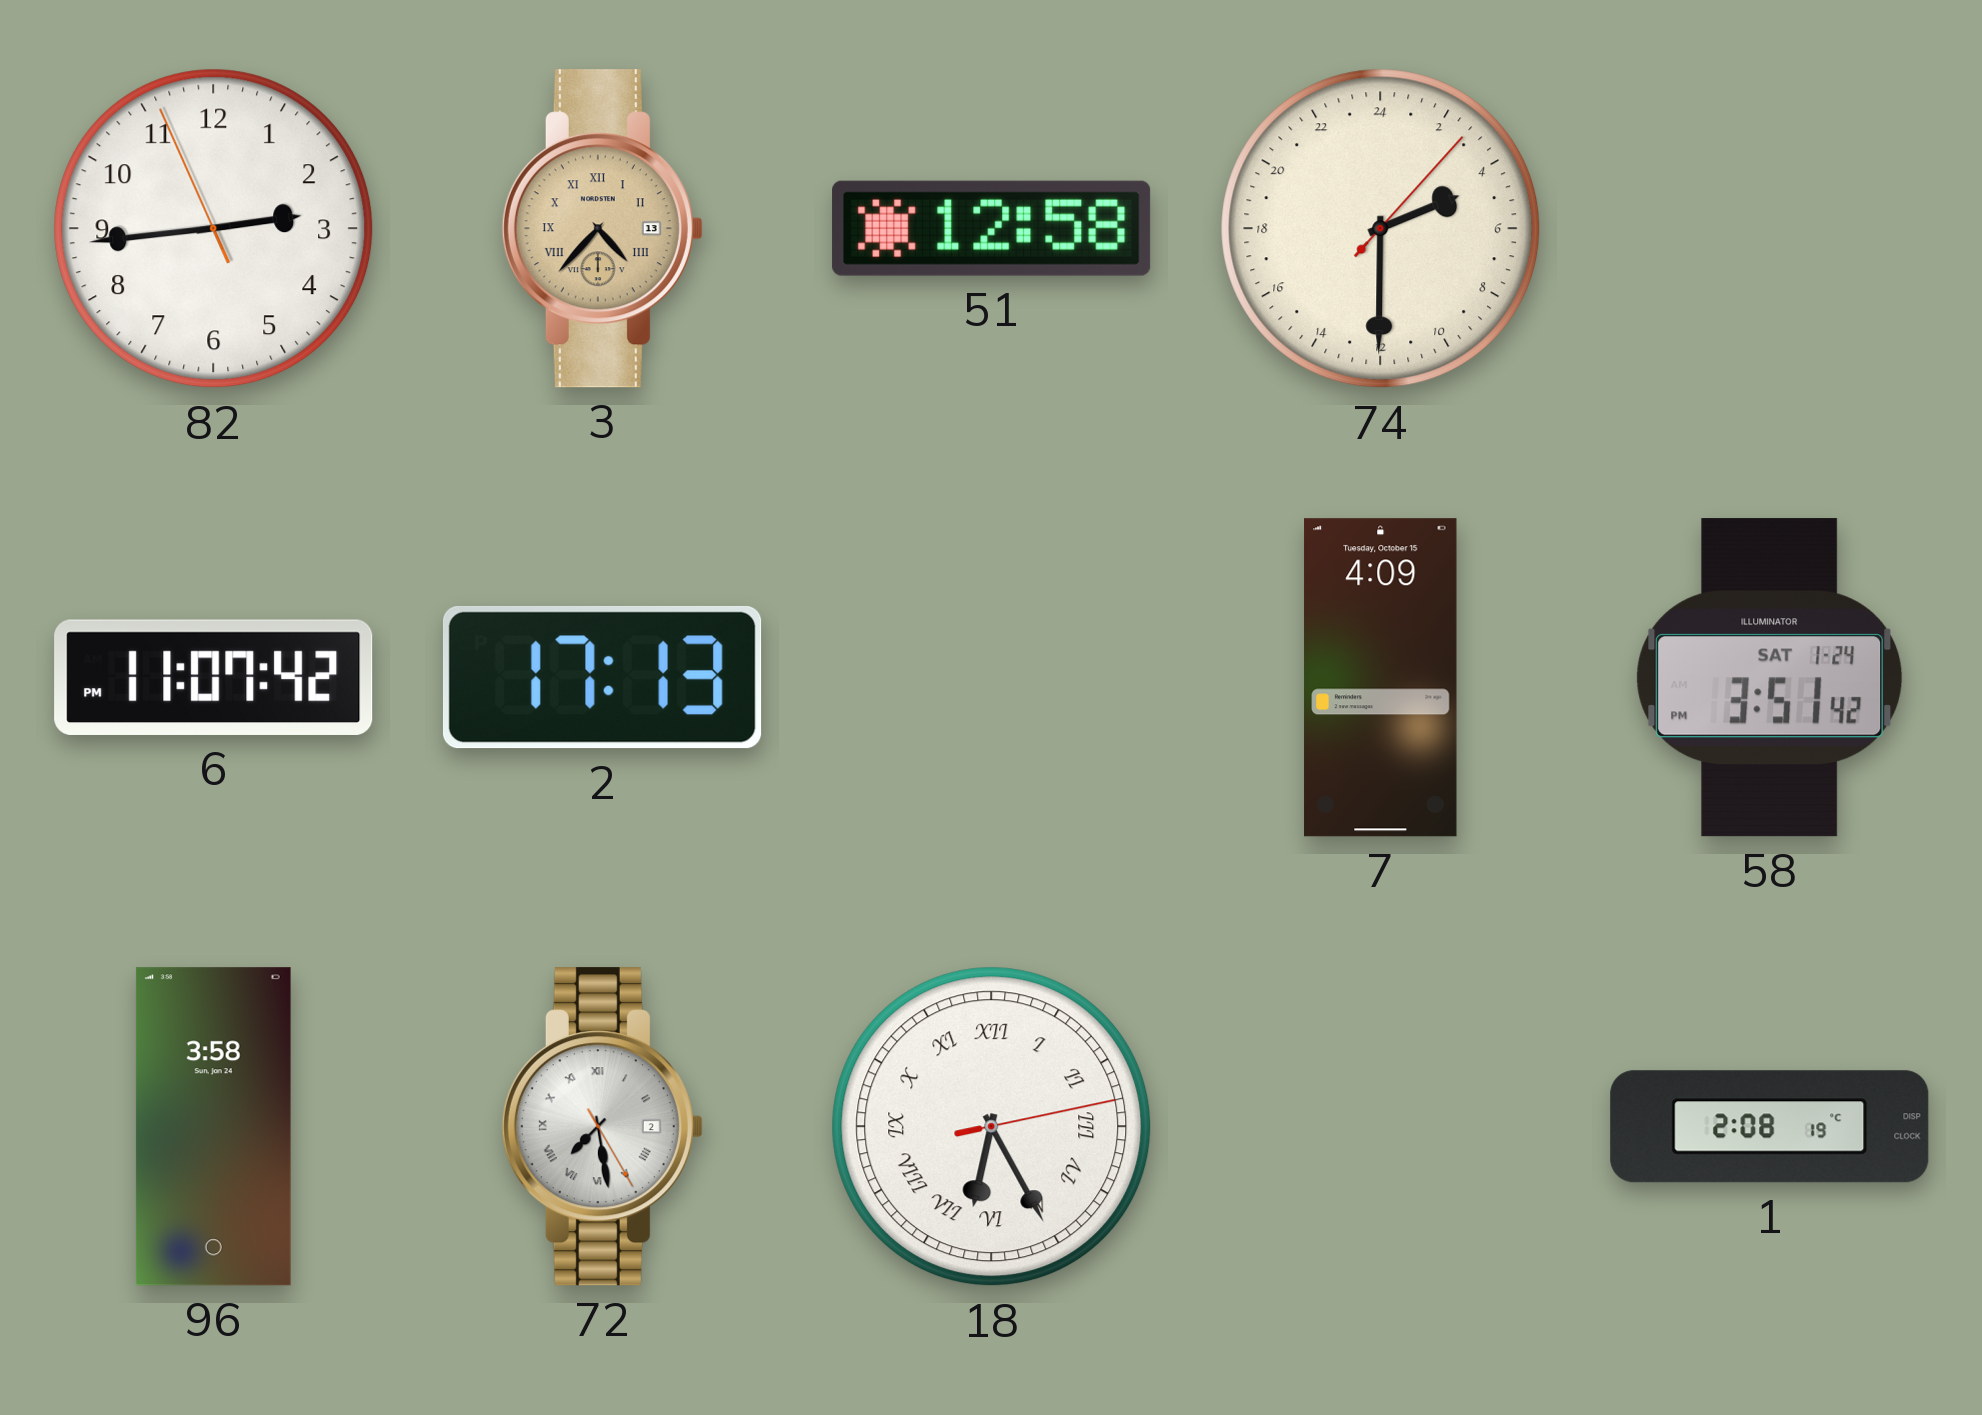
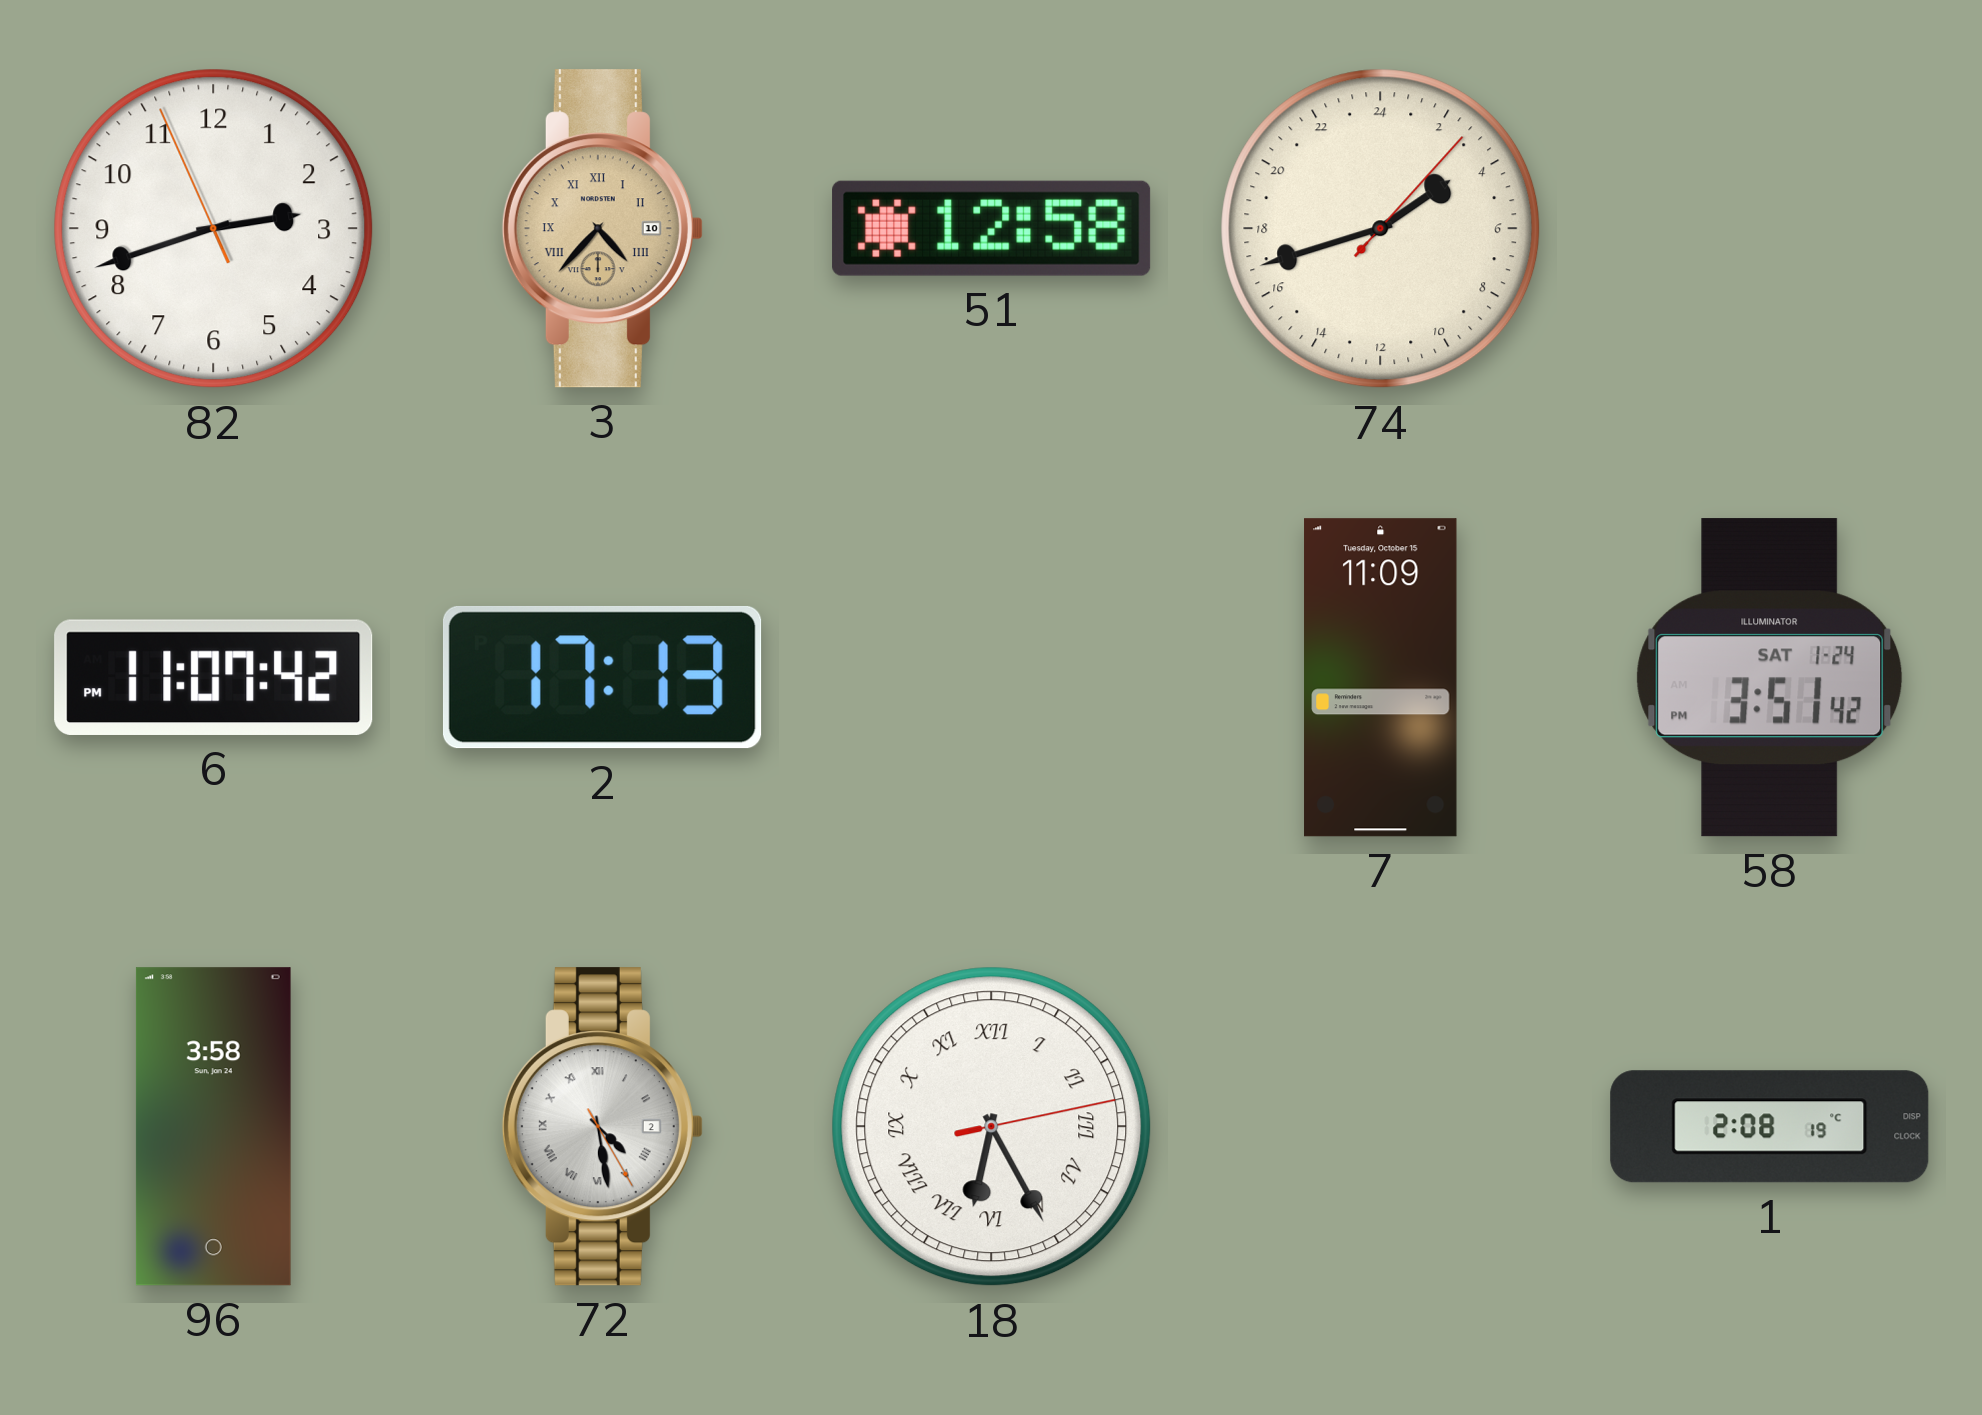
82: 2:43 -> 2:41 (214, 229)
3 date: 13 -> 10 (602, 229)
74: 4:30 -> 3:42 (1381, 229)
7: 4:09 -> 11:09 (1381, 678)
72: 7:28 -> 4:28 (602, 1127)
